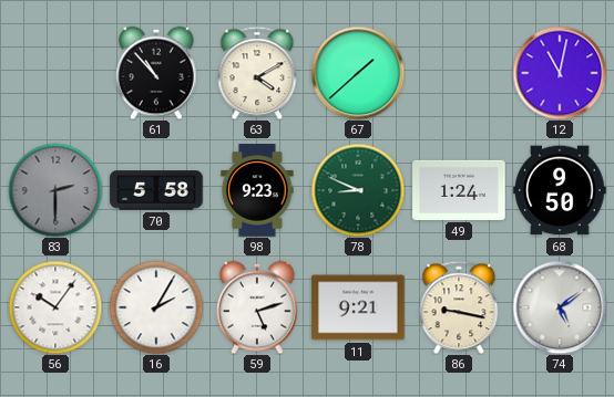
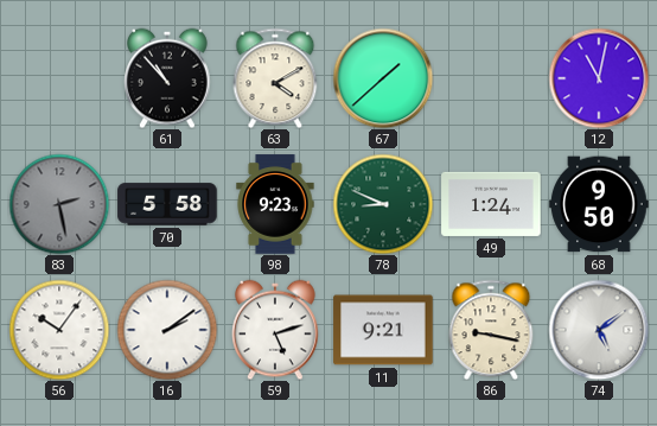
83: 2:30 -> 2:28 (59, 204)
16: 2:05 -> 2:09 (167, 330)
